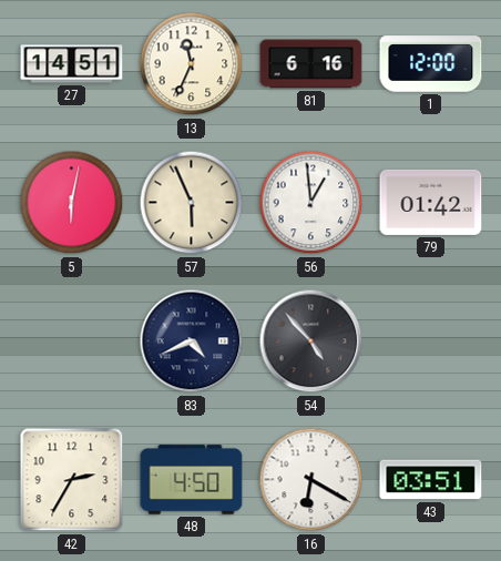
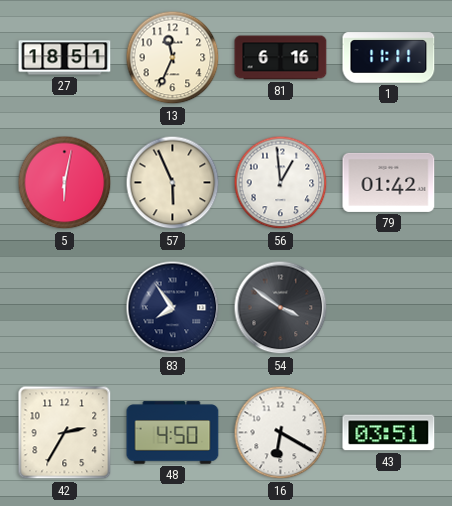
27: 14:51 -> 18:51 (65, 58)
1: 12:00 -> 11:11 (389, 58)
83: 4:41 -> 7:54 (173, 308)
54: 4:53 -> 3:51 (281, 308)
